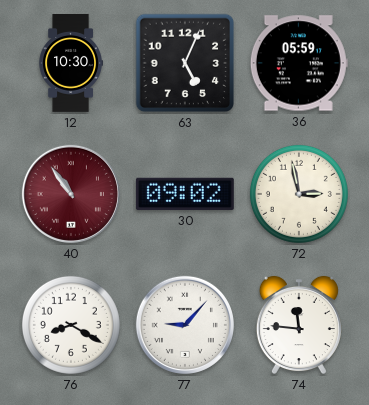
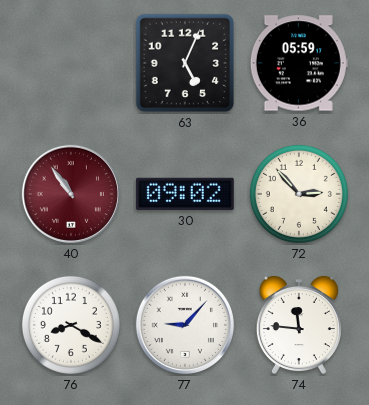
12: 10:30 -> none (70, 64)
72: 2:58 -> 2:53 (299, 194)
